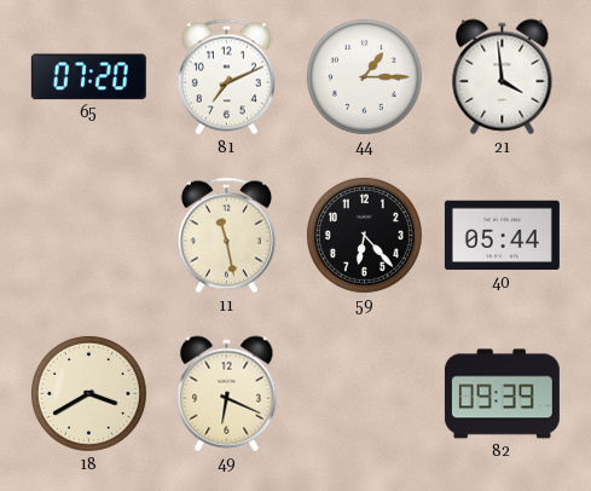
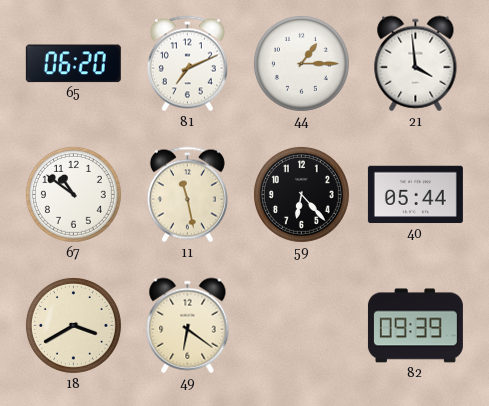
65: 07:20 -> 06:20 (73, 64)
67: none -> 10:51 (73, 194)
49: 6:19 -> 6:21 (188, 326)
